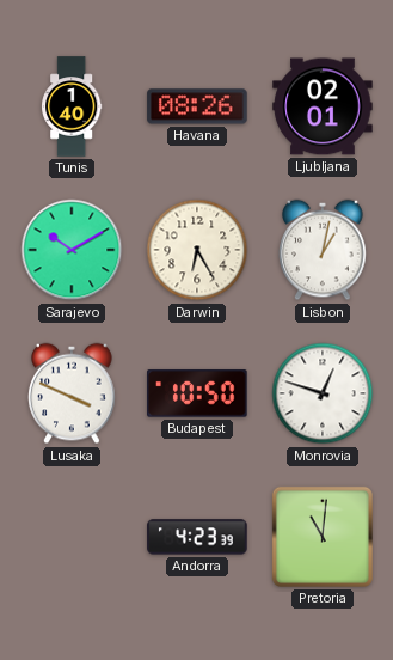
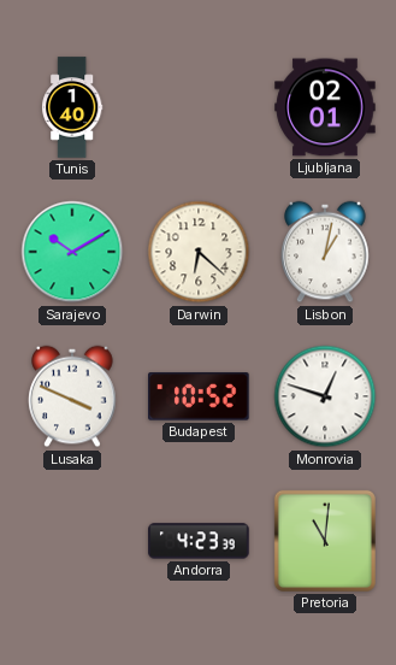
Havana: 08:26 -> none (197, 106)
Darwin: 6:25 -> 6:22 (199, 252)
Budapest: 10:50 -> 10:52 (199, 396)
